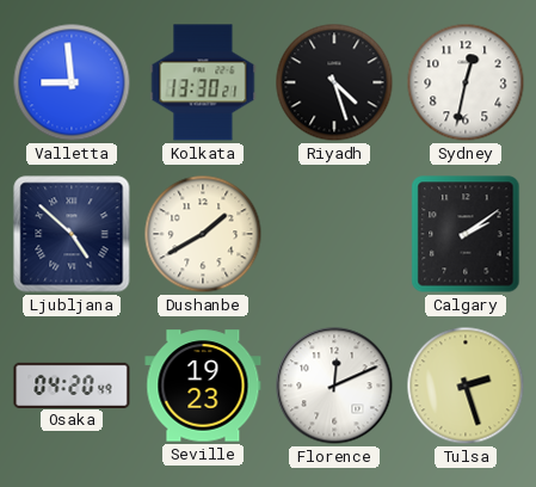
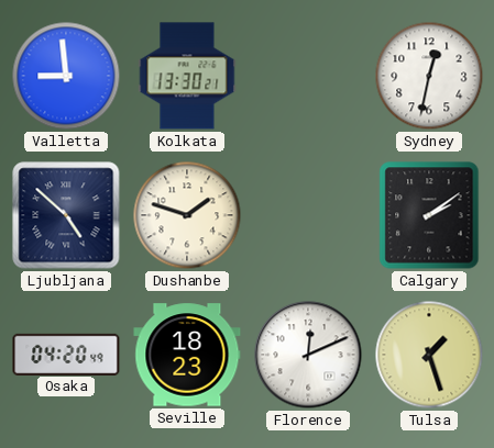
Riyadh: 4:27 -> none (334, 82)
Dushanbe: 1:40 -> 1:48 (187, 215)
Seville: 19:23 -> 18:23 (187, 355)
Tulsa: 2:27 -> 1:27 (429, 355)
